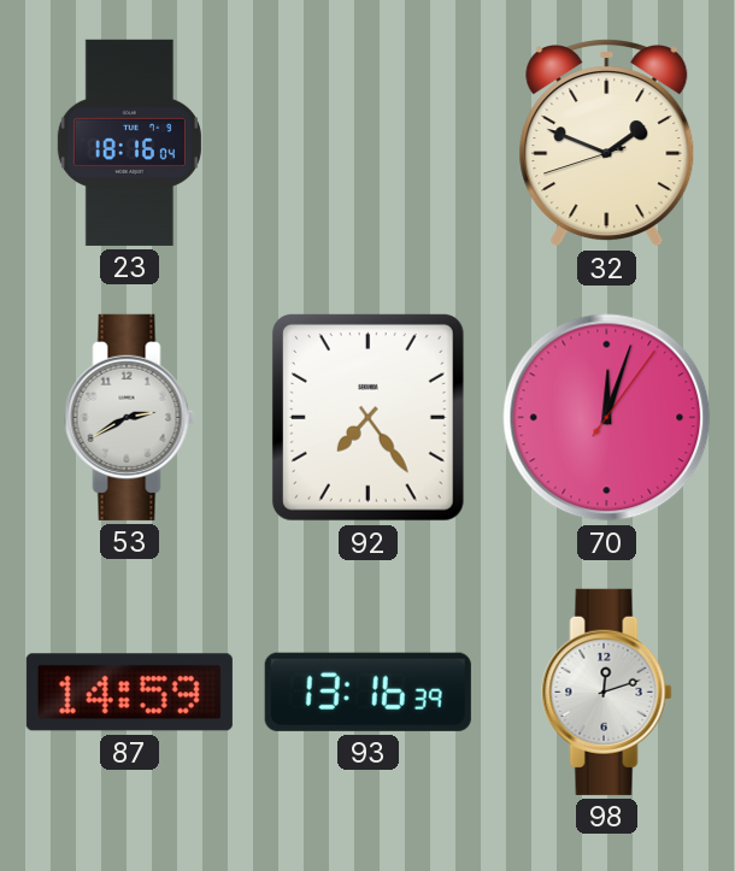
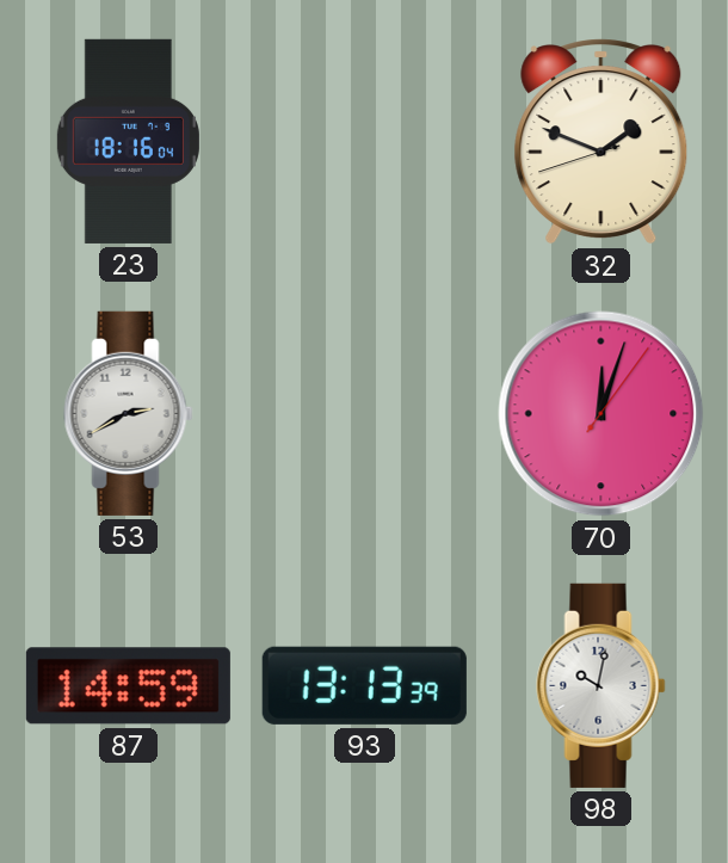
92: 7:24 -> none (367, 417)
93: 13:16 -> 13:13 (364, 685)
98: 12:12 -> 10:02 (601, 685)
